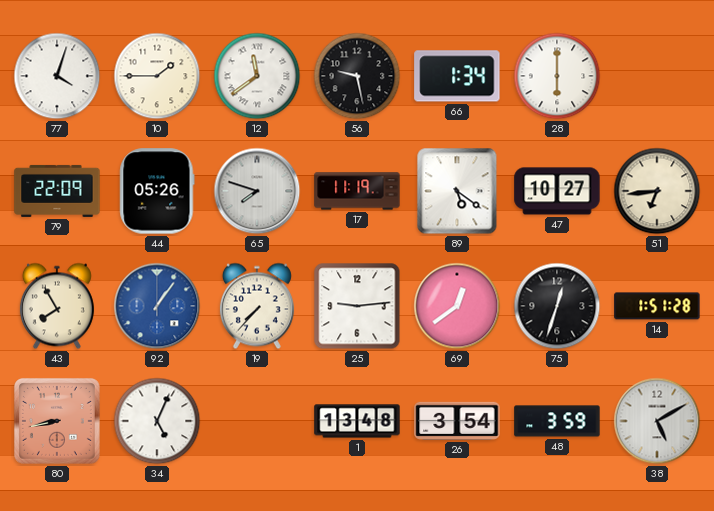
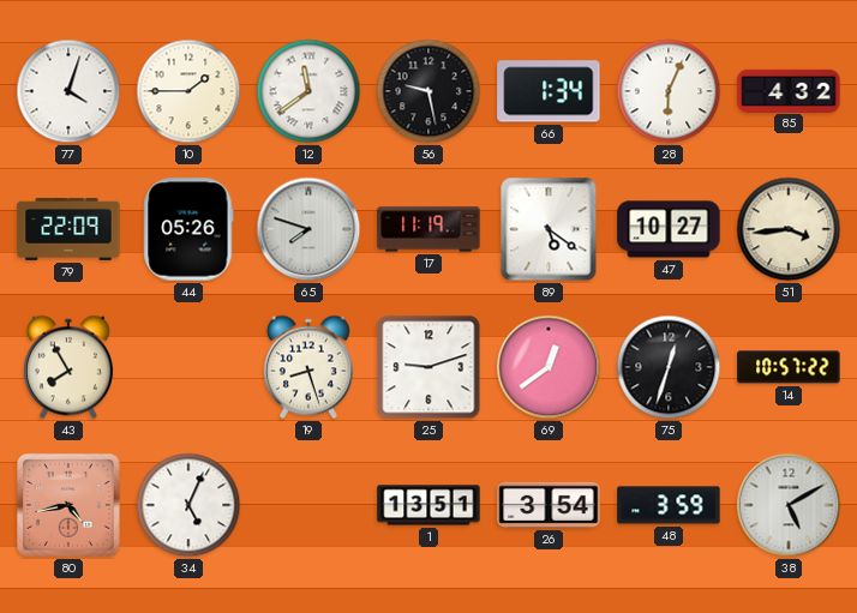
28: 6:00 -> 6:04 (669, 91)
85: none -> 4:32 (789, 90)
51: 6:44 -> 3:44 (789, 229)
92: 1:06 -> none (157, 306)
19: 7:37 -> 8:27 (308, 367)
25: 9:14 -> 9:12 (428, 367)
14: 1:51 -> 10:57 (789, 367)
80: 8:43 -> 4:43 (68, 505)
1: 13:48 -> 13:51 (428, 505)
